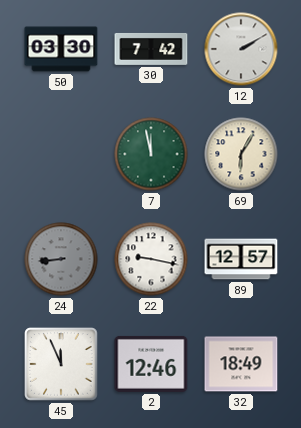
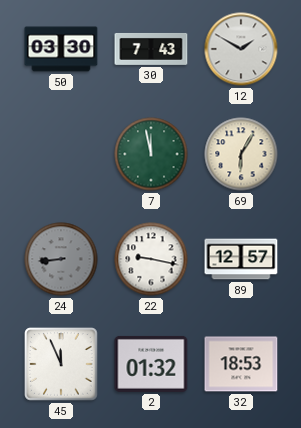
30: 7:42 -> 7:43 (151, 49)
12: 2:10 -> 1:50 (241, 49)
2: 12:46 -> 01:32 (151, 364)
32: 18:49 -> 18:53 (241, 364)
